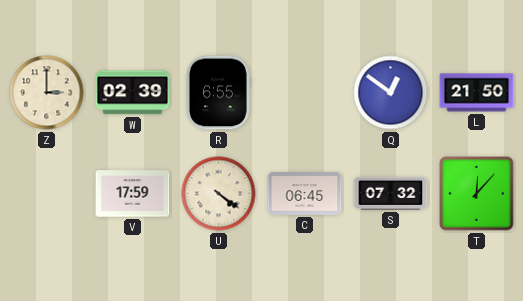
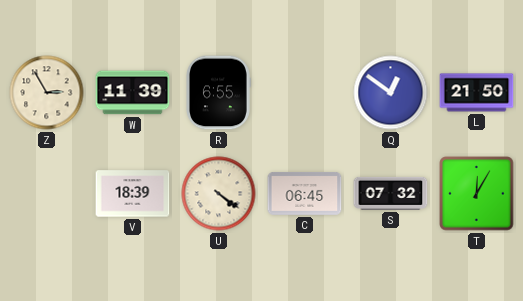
Z: 3:00 -> 2:55 (47, 93)
W: 02:39 -> 11:39 (133, 93)
V: 17:59 -> 18:39 (133, 194)
T: 12:07 -> 12:05 (477, 194)
